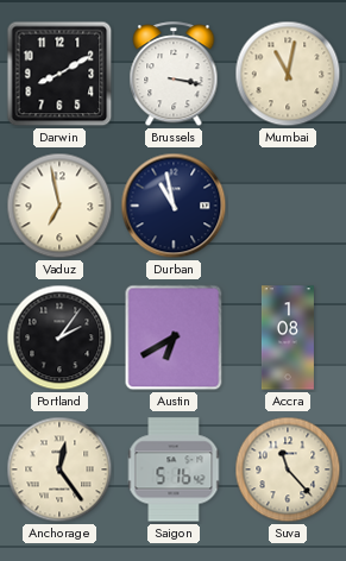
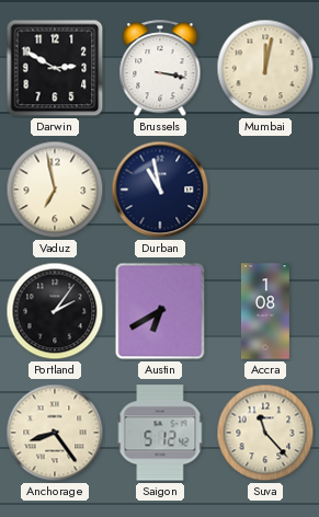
Darwin: 8:10 -> 2:50 (55, 68)
Mumbai: 11:02 -> 12:02 (265, 68)
Anchorage: 12:24 -> 8:24 (55, 433)
Saigon: 5:16 -> 5:12 (160, 433)
